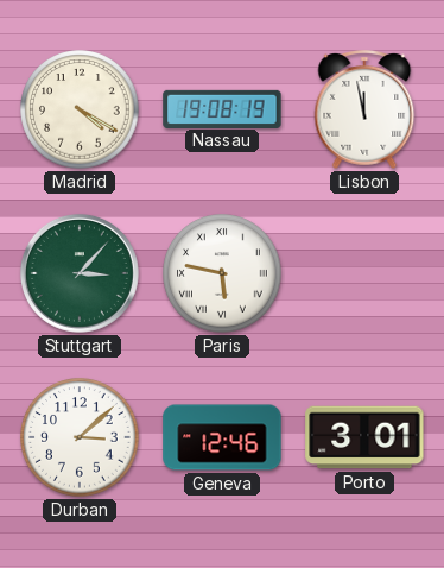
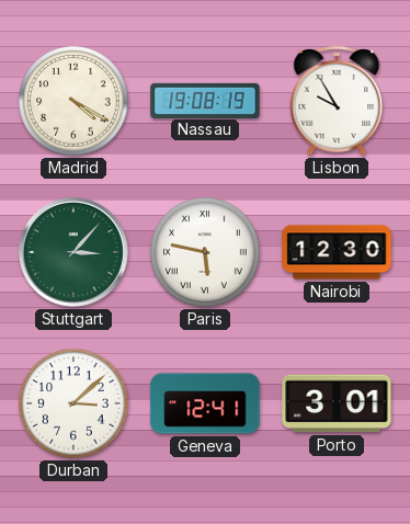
Lisbon: 11:58 -> 9:55 (337, 102)
Nairobi: none -> 12:30 (337, 252)
Geneva: 12:46 -> 12:41 (205, 403)
